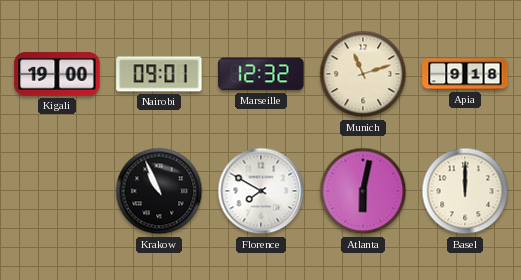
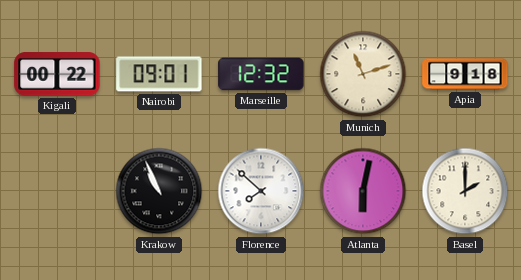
Kigali: 19:00 -> 00:22 (57, 74)
Florence: 7:50 -> 7:52 (261, 191)
Basel: 12:00 -> 2:00 (465, 191)
